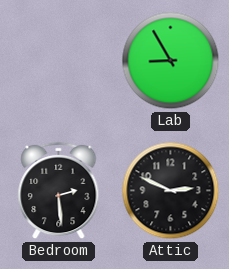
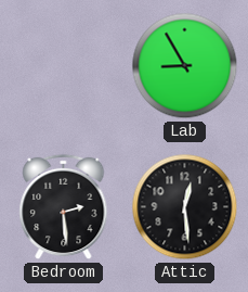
Attic: 2:49 -> 12:29 (185, 207)
